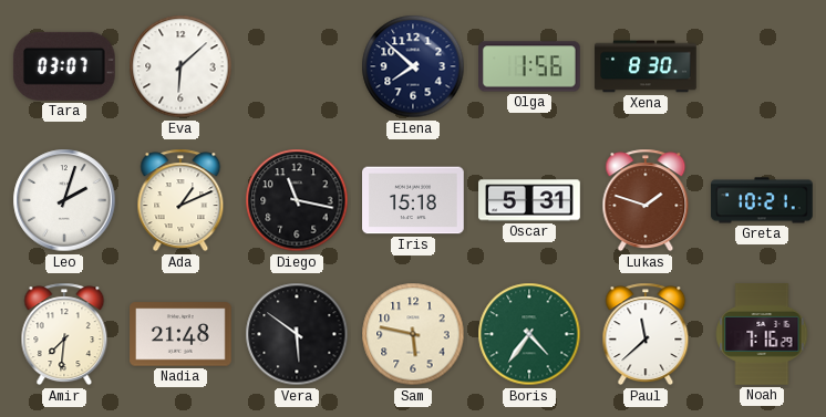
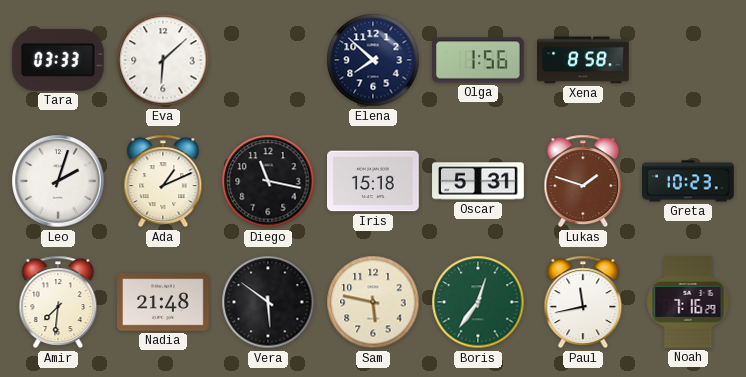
Tara: 03:07 -> 03:33 (58, 60)
Xena: 8:30 -> 8:58 (583, 60)
Greta: 10:21 -> 10:23 (689, 181)
Boris: 4:36 -> 12:36 (478, 302)
Paul: 11:38 -> 11:43 (583, 302)
